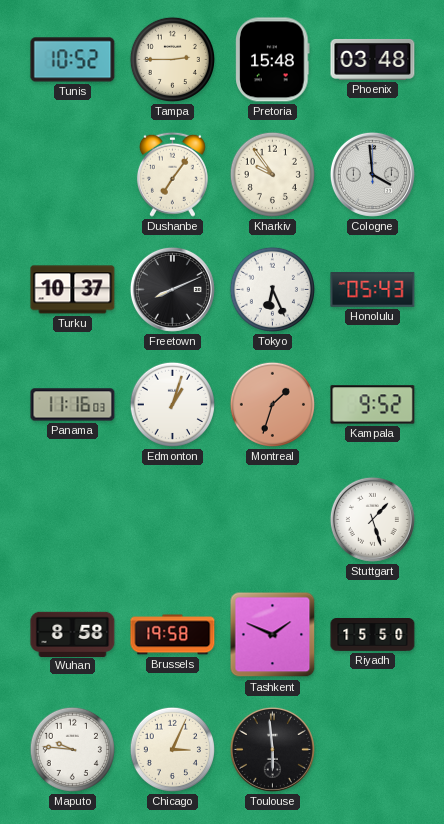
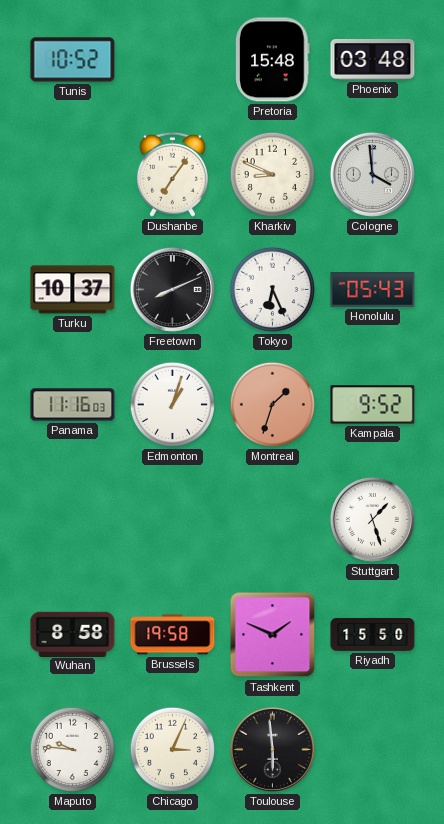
Tampa: 2:45 -> none (172, 59)
Kharkiv: 9:54 -> 8:49 (272, 174)
